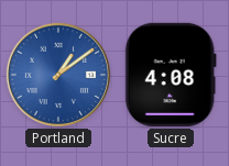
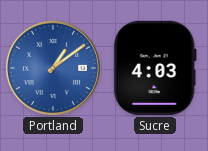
Sucre: 4:08 -> 4:03 (155, 68)
